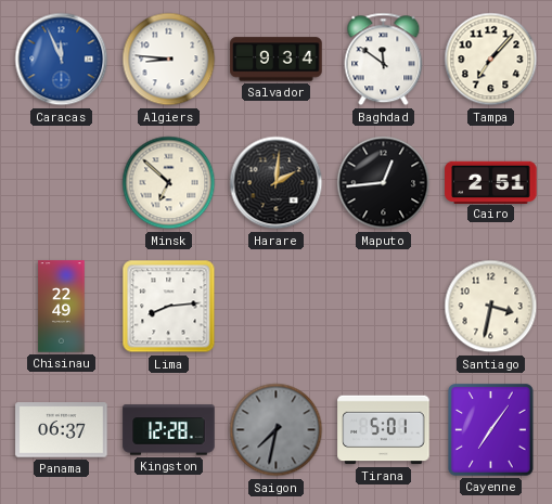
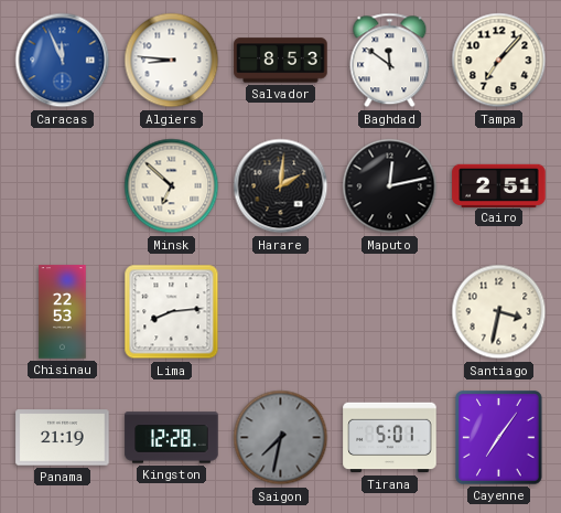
Salvador: 9:34 -> 8:53 (281, 61)
Maputo: 12:44 -> 12:13 (390, 186)
Chisinau: 22:49 -> 22:53 (63, 312)
Panama: 06:37 -> 21:19 (63, 438)
